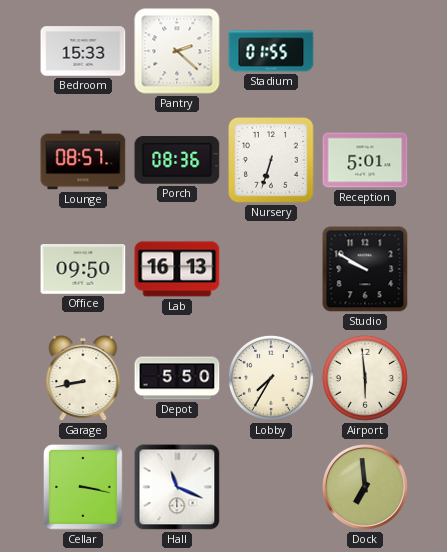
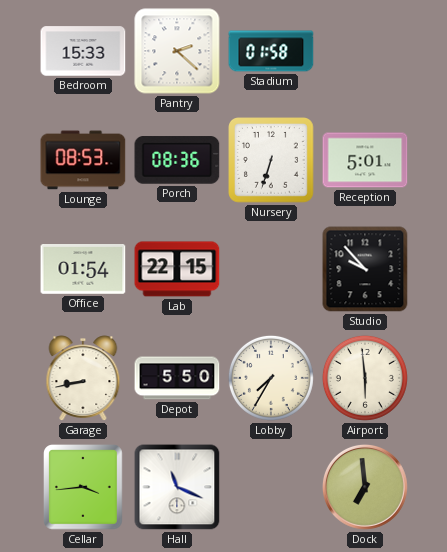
Stadium: 01:55 -> 01:58 (271, 51)
Lounge: 08:57 -> 08:53 (83, 160)
Office: 09:50 -> 01:54 (83, 270)
Lab: 16:13 -> 22:15 (177, 269)
Studio: 9:50 -> 9:53 (365, 269)
Cellar: 3:17 -> 3:44 (84, 487)
